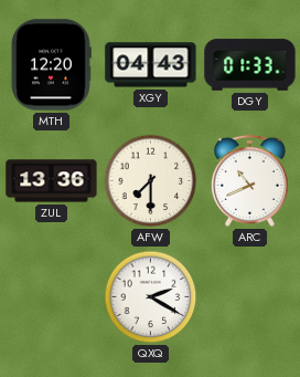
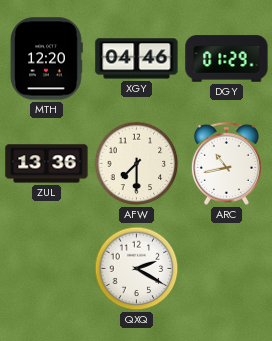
XGY: 04:43 -> 04:46 (137, 59)
DGY: 01:33 -> 01:29 (227, 59)
ARC: 10:41 -> 10:43 (226, 163)
